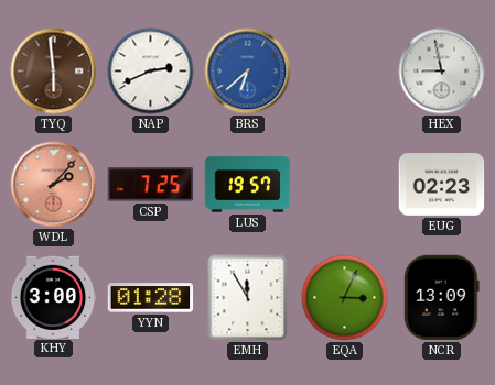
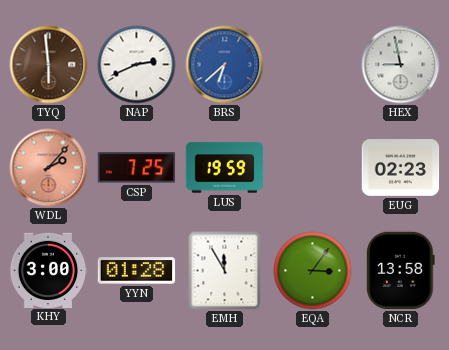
LUS: 19:57 -> 19:59 (225, 168)
EQA: 3:04 -> 3:06 (313, 271)
NCR: 13:09 -> 13:58 (401, 271)
